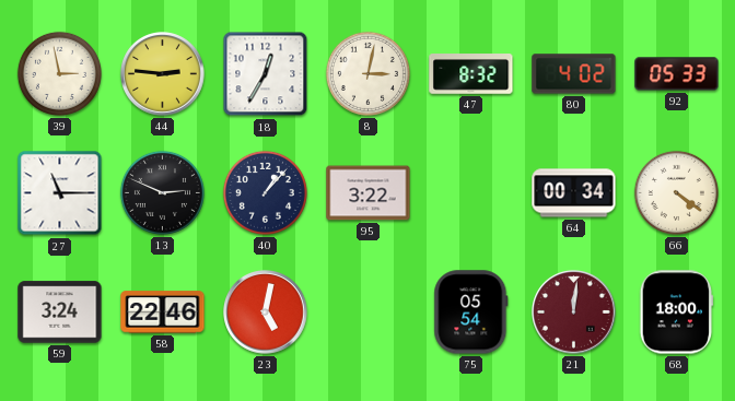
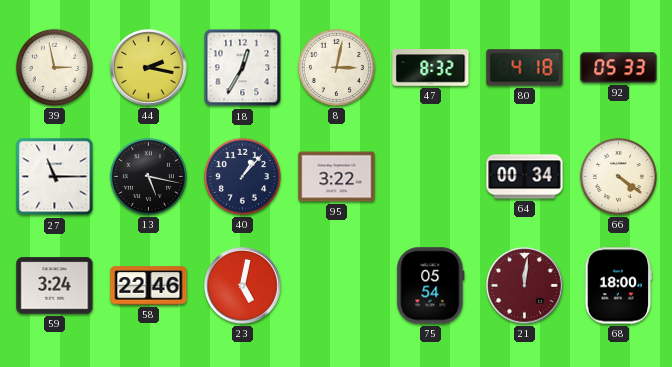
44: 2:46 -> 2:17 (149, 68)
80: 4:02 -> 4:18 (525, 68)
13: 2:49 -> 5:17 (148, 176)
